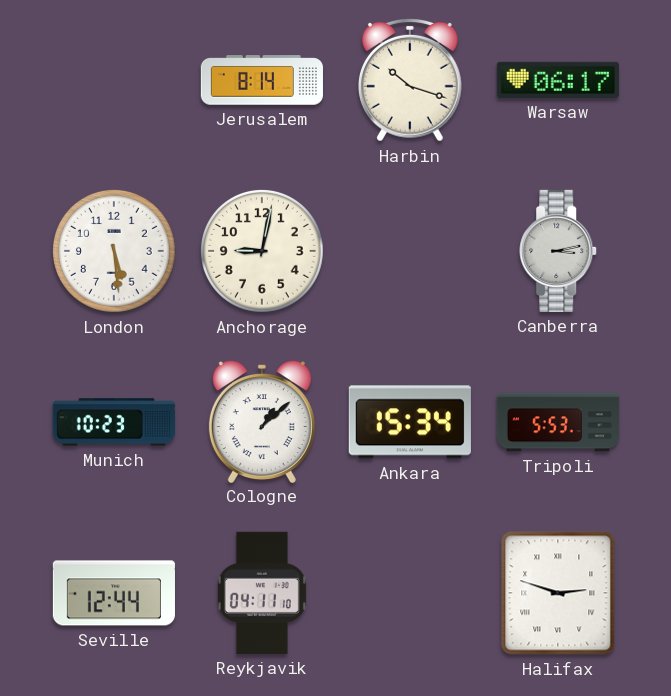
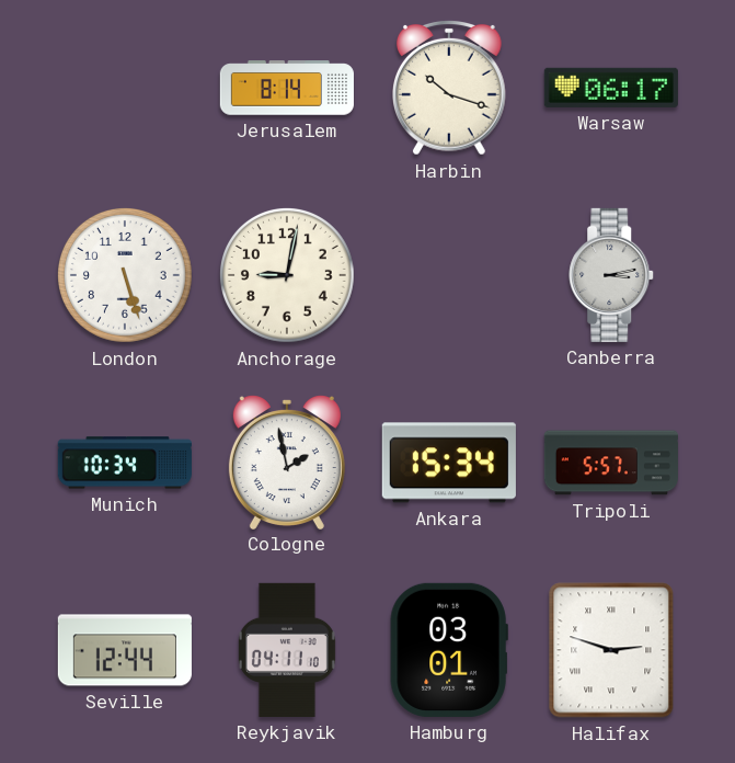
London: 5:29 -> 5:27 (126, 276)
Munich: 10:23 -> 10:34 (125, 463)
Cologne: 1:08 -> 1:58 (287, 463)
Tripoli: 5:53 -> 5:57 (611, 463)
Hamburg: none -> 03:01 (449, 650)
